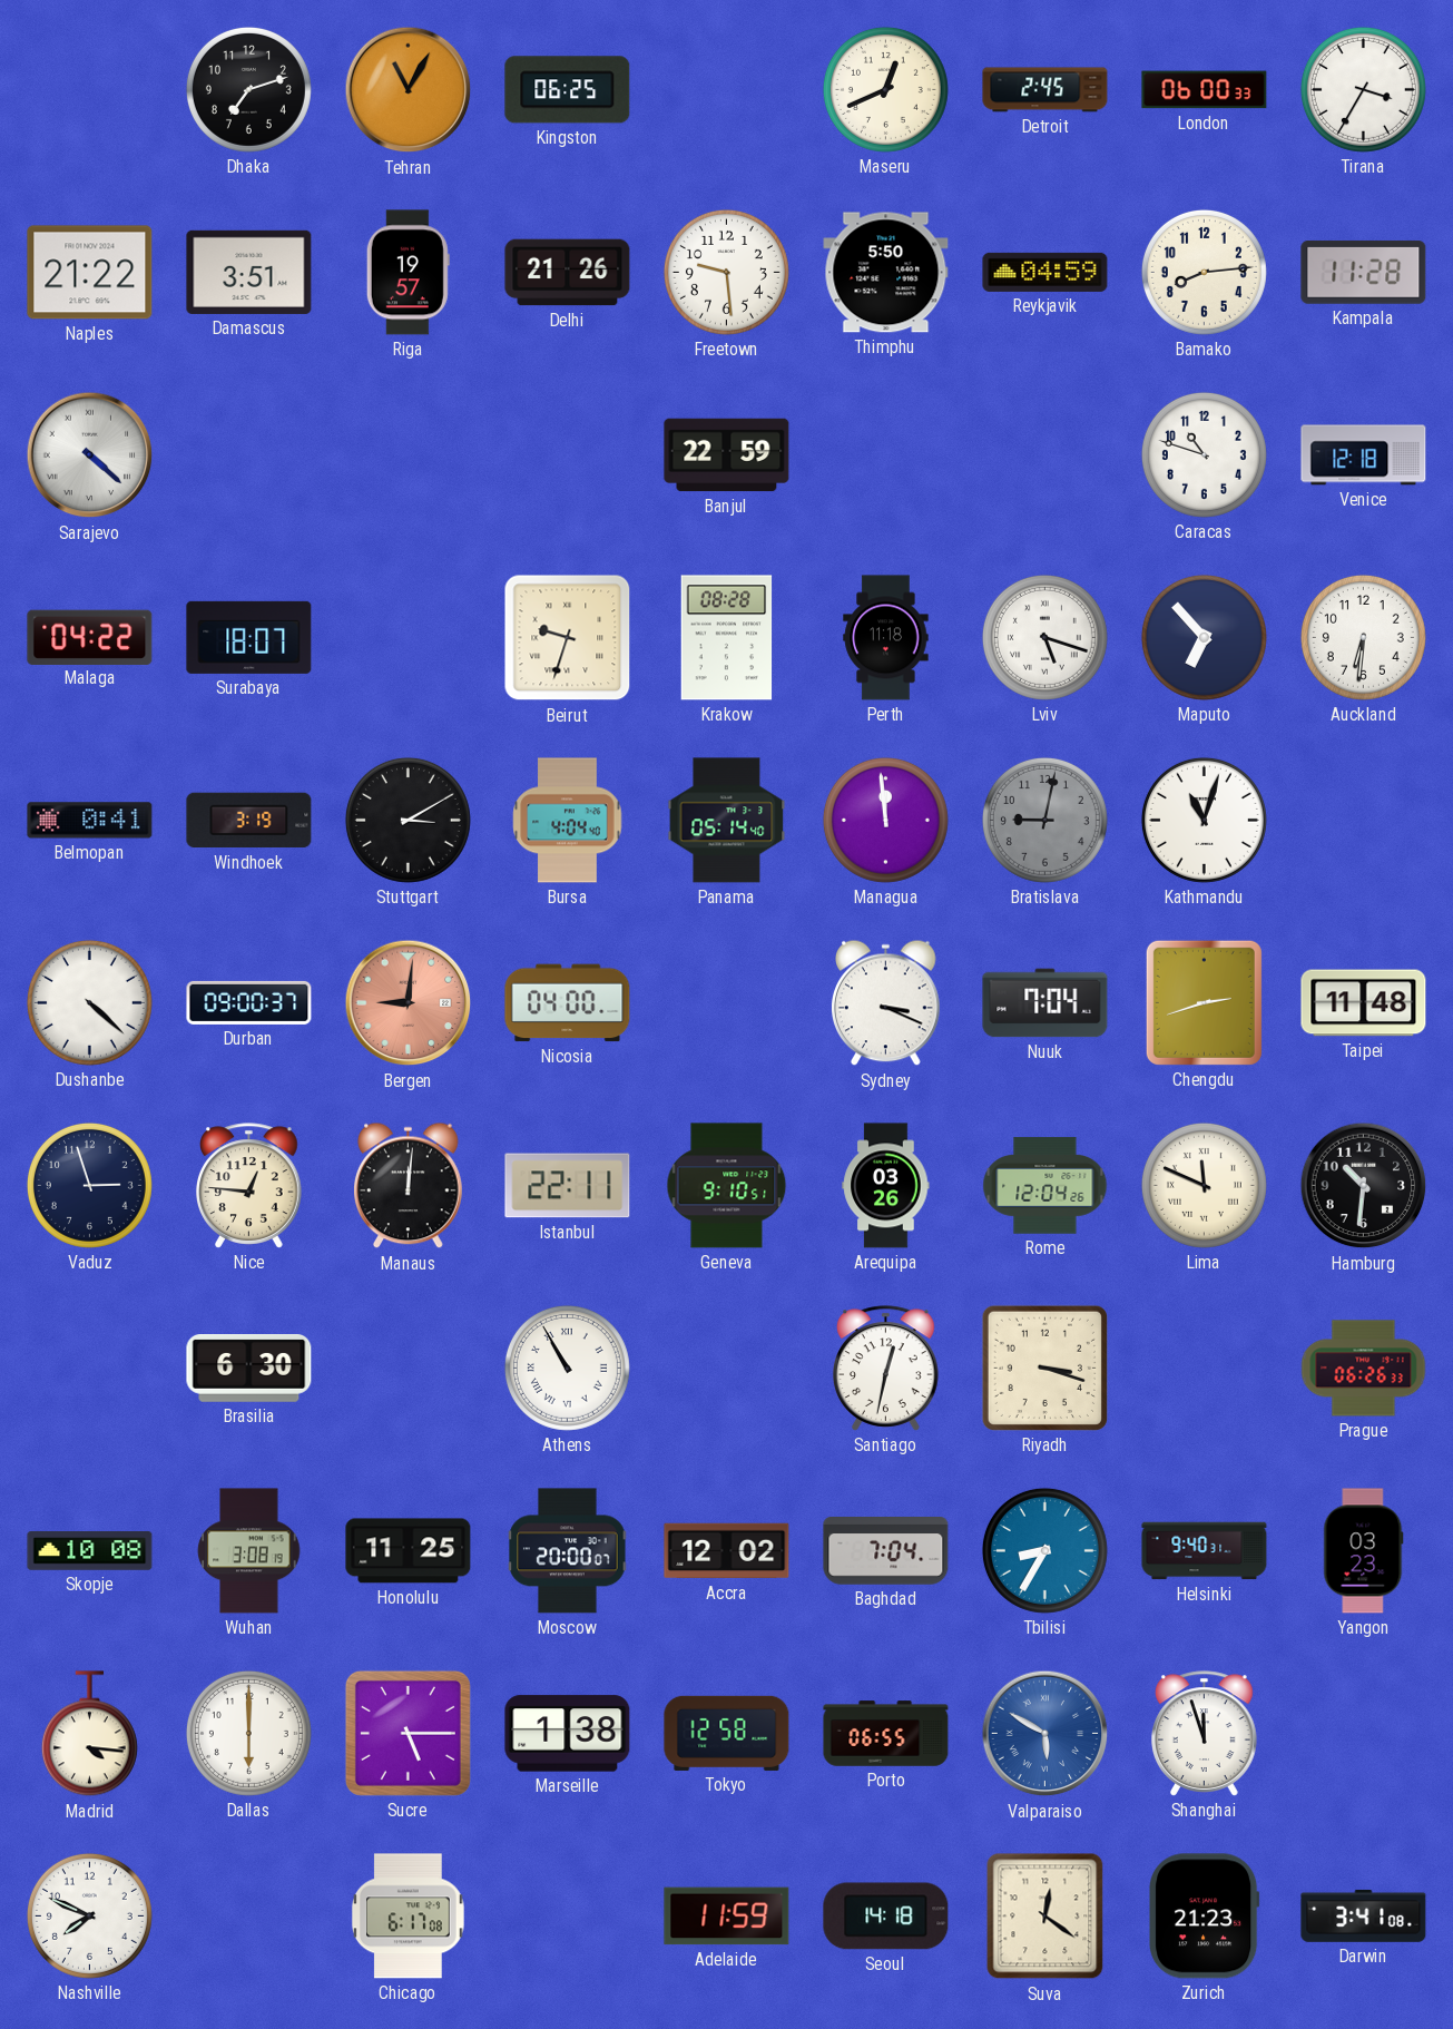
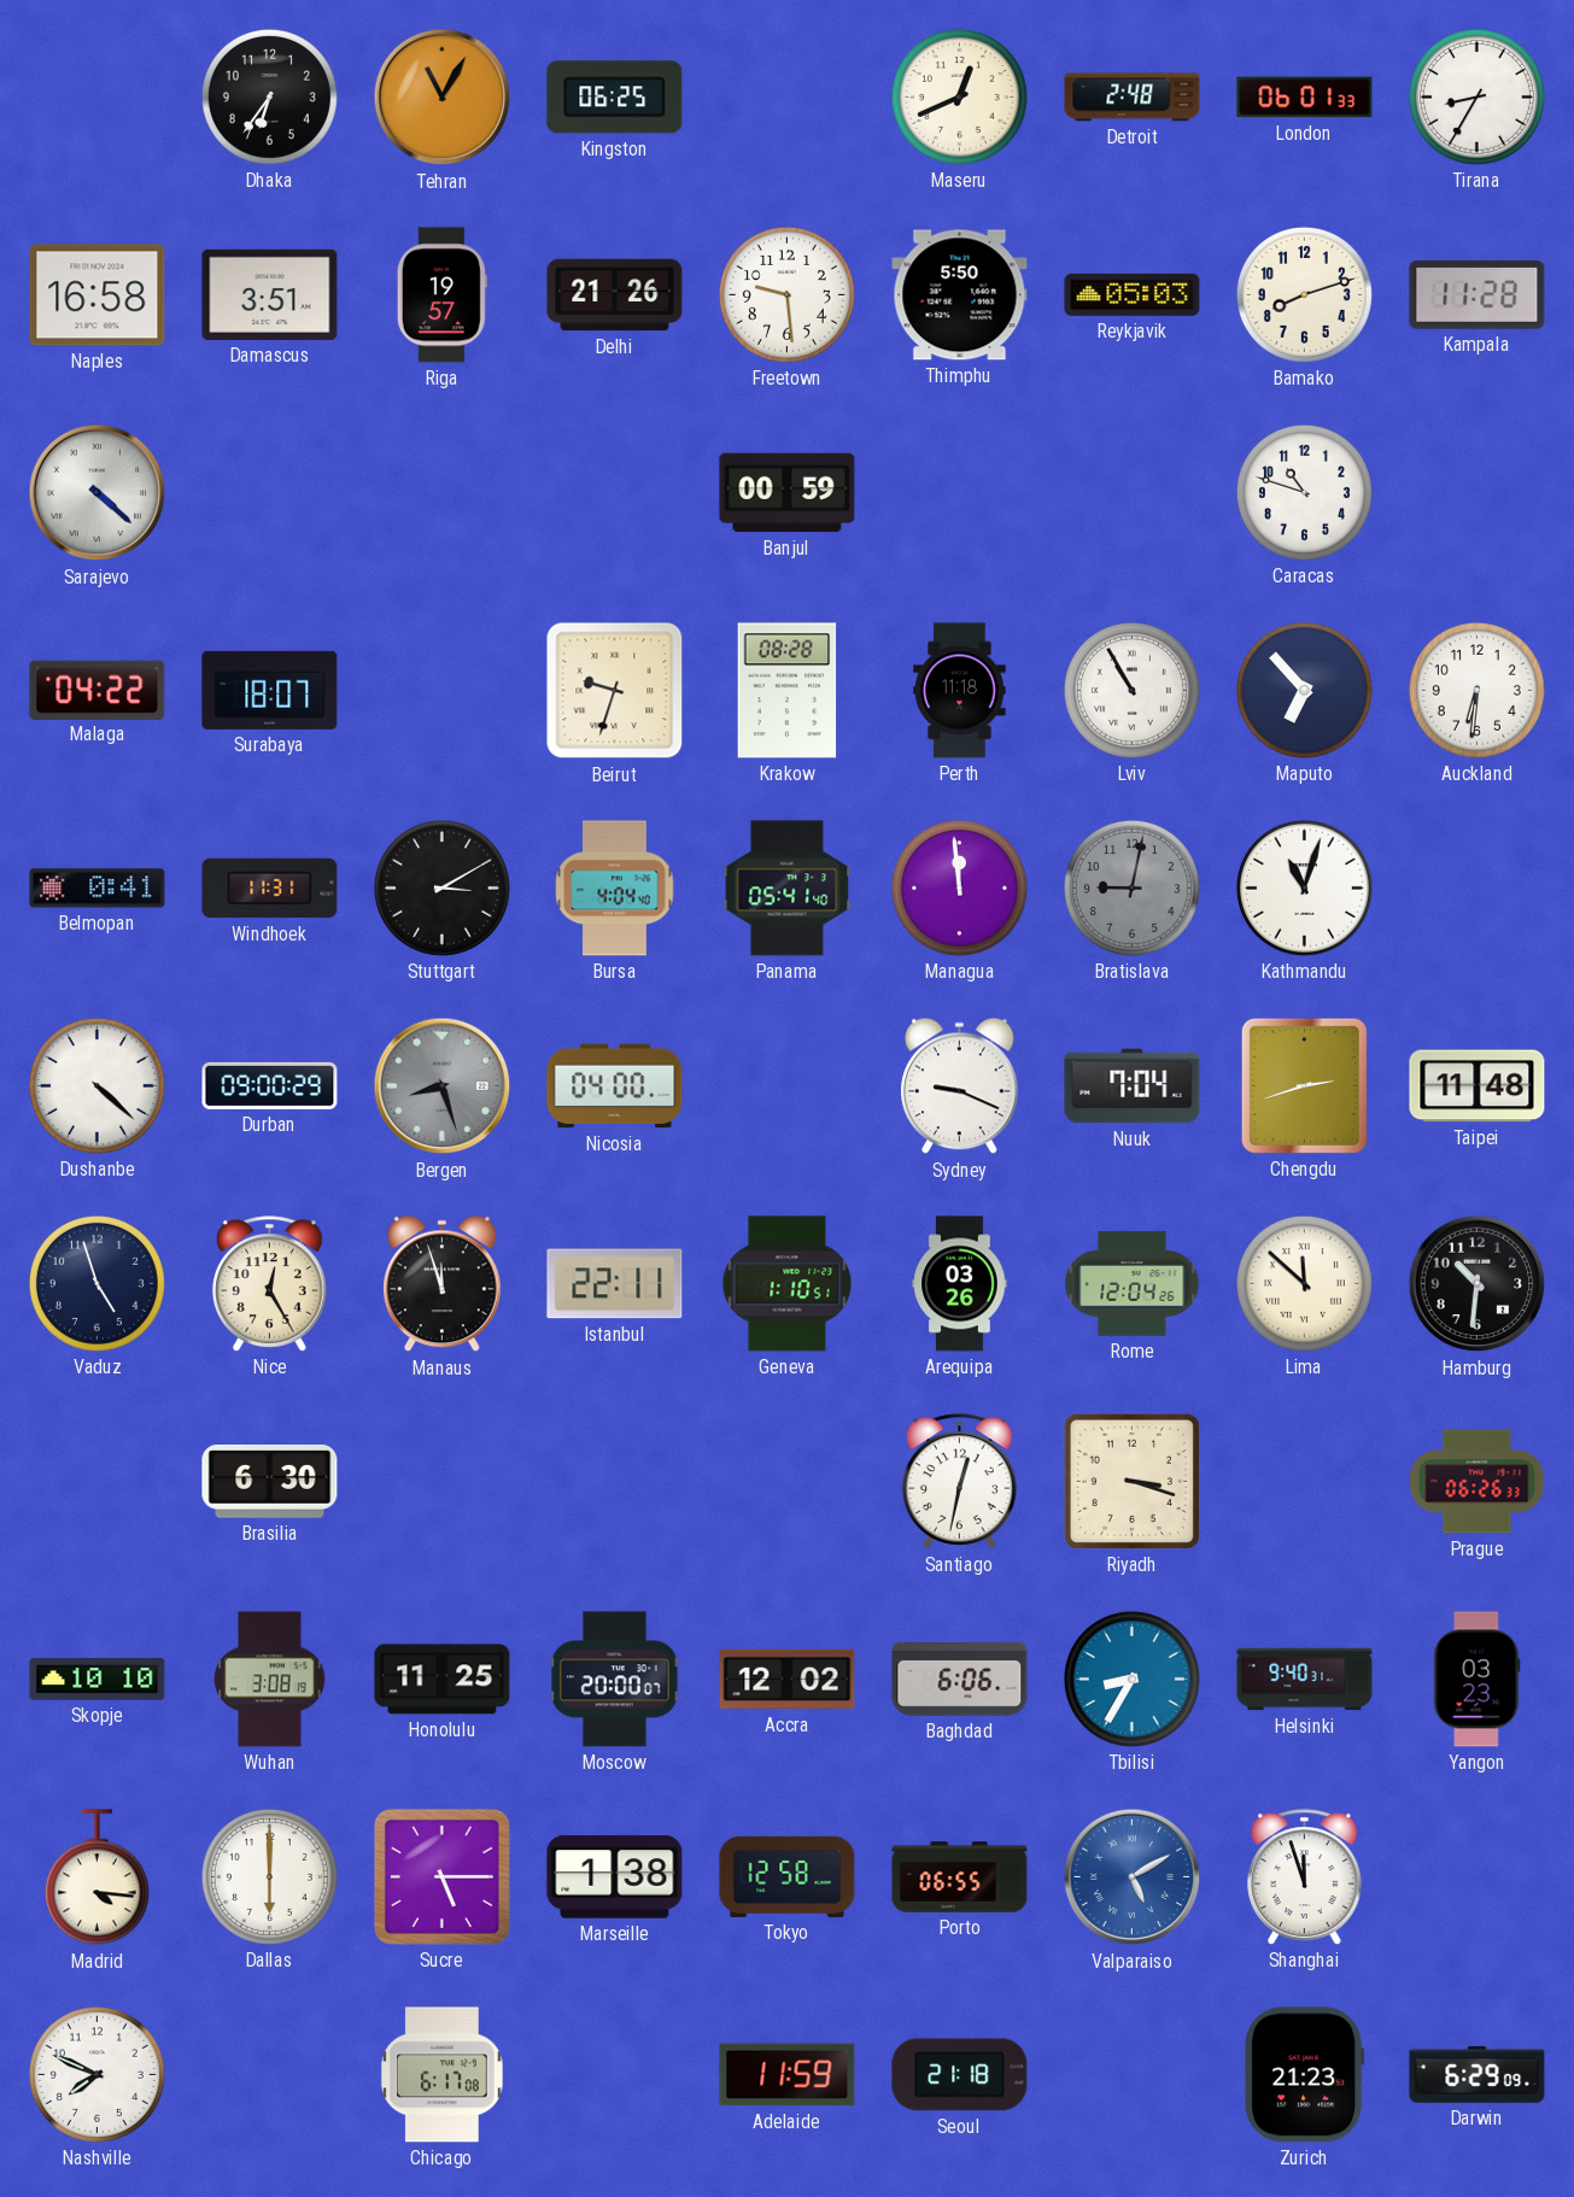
Dhaka: 7:12 -> 6:36 (269, 96)
Detroit: 2:45 -> 2:48 (1133, 98)
London: 06:00 -> 06:01 (1305, 98)
Tirana: 3:35 -> 8:35 (1476, 96)
Naples: 21:22 -> 16:58 (98, 295)
Reykjavik: 04:59 -> 05:03 (1133, 294)
Bamako: 8:14 -> 8:12 (1304, 294)
Banjul: 22:59 -> 00:59 (788, 493)
Venice: 12:18 -> none (1364, 455)
Lviv: 5:18 -> 10:55 (1131, 690)
Windhoek: 3:19 -> 11:31 (270, 889)
Panama: 05:14 -> 05:41 (788, 889)
Durban: 09:00:37 -> 09:00:29 (270, 1085)
Bergen: 9:01 -> 8:27 (443, 1086)
Bergen dial: salmon -> grey (443, 1086)
Sydney: 3:19 -> 9:19 (960, 1086)
Vaduz: 2:57 -> 4:57 (96, 1283)
Nice: 12:46 -> 12:25 (270, 1284)
Manaus: 12:01 -> 11:57 (443, 1284)
Geneva: 9:10 -> 1:10 (788, 1284)
Lima: 11:49 -> 11:52 (1304, 1283)
Athens: 10:55 -> none (567, 1368)
Skopje: 10:08 -> 10:10 (98, 1680)
Baghdad: 7:04 -> 6:06 (960, 1680)
Valparaiso: 5:50 -> 5:10 (1133, 1877)
Seoul: 14:18 -> 21:18 (960, 2075)
Suva: 12:21 -> none (1045, 1917)
Darwin: 3:41 -> 6:29 (1478, 2074)
